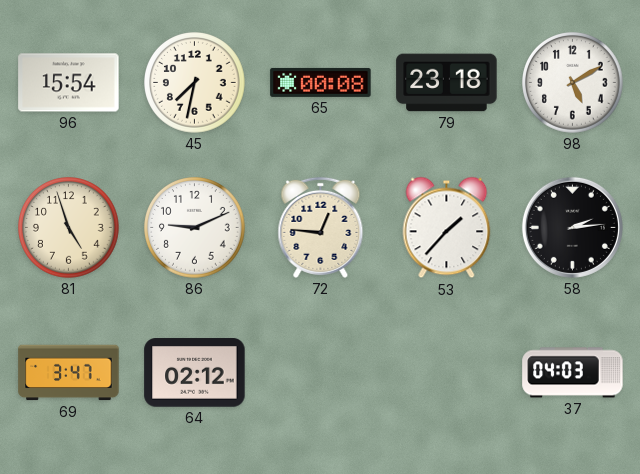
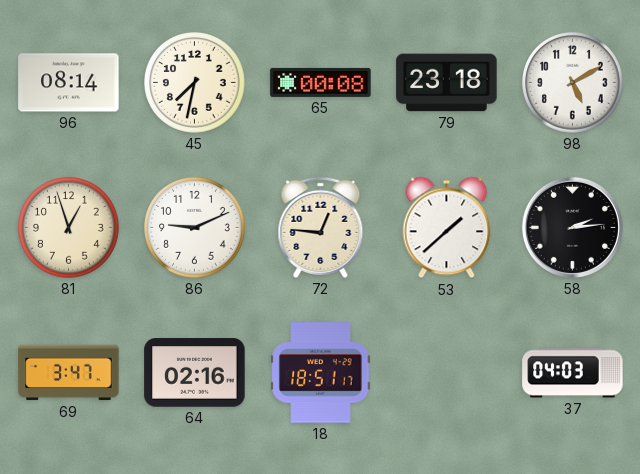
96: 15:54 -> 08:14 (69, 83)
81: 4:57 -> 12:57 (69, 228)
53: 1:37 -> 1:38 (447, 228)
64: 02:12 -> 02:16 (195, 373)
18: none -> 18:51 (321, 373)
